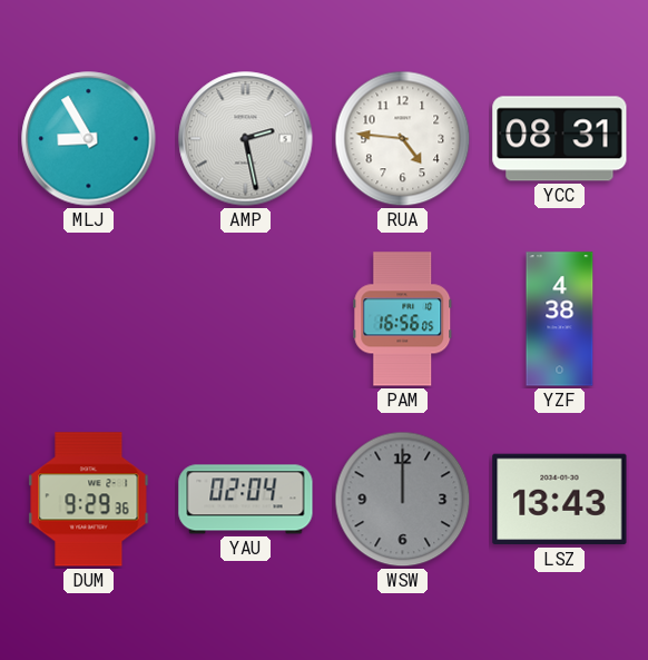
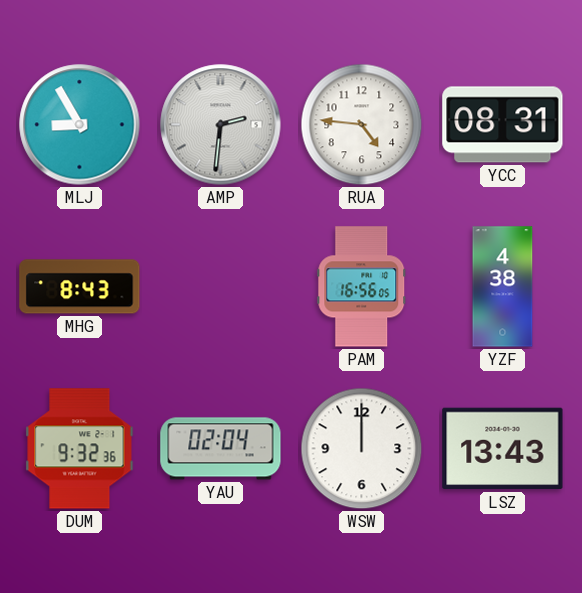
AMP: 2:28 -> 2:31 (221, 125)
MHG: none -> 8:43 (80, 287)
DUM: 9:29 -> 9:32 (80, 449)
WSW dial: grey -> white (362, 449)
